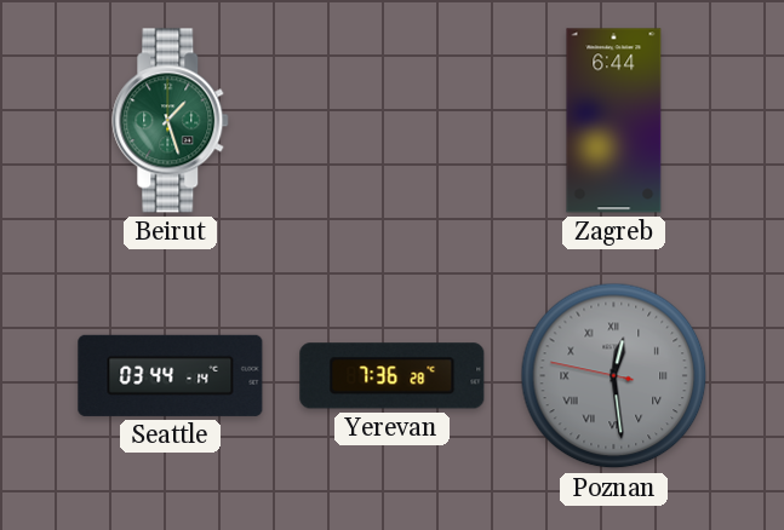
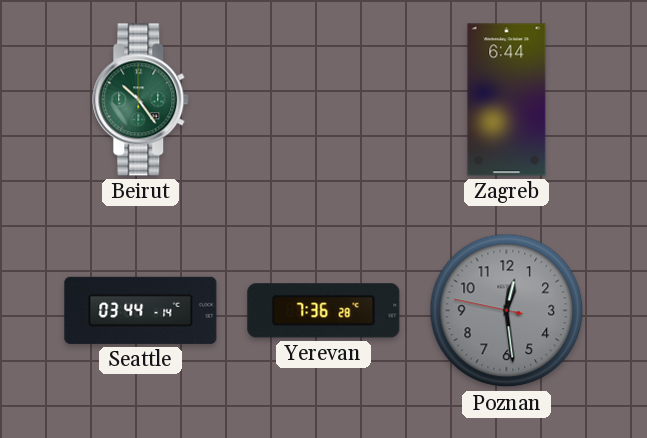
Beirut: 1:27 -> 10:24 (141, 100)
Poznan numerals: Roman -> Arabic (507, 311)
